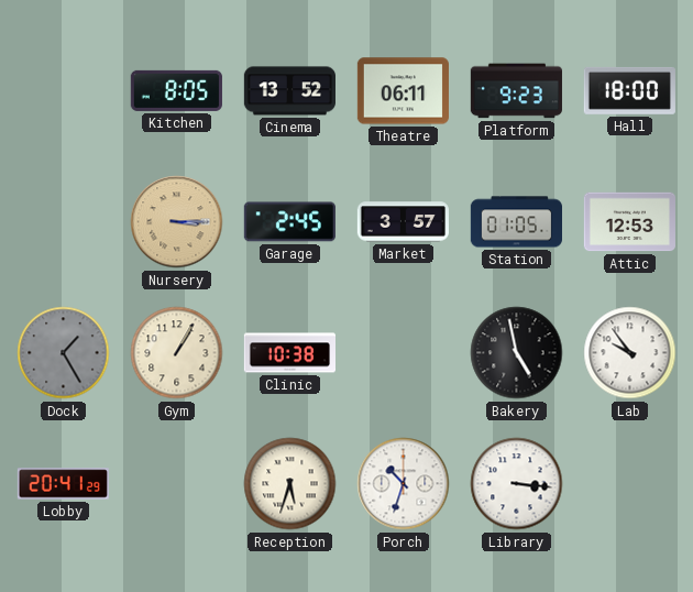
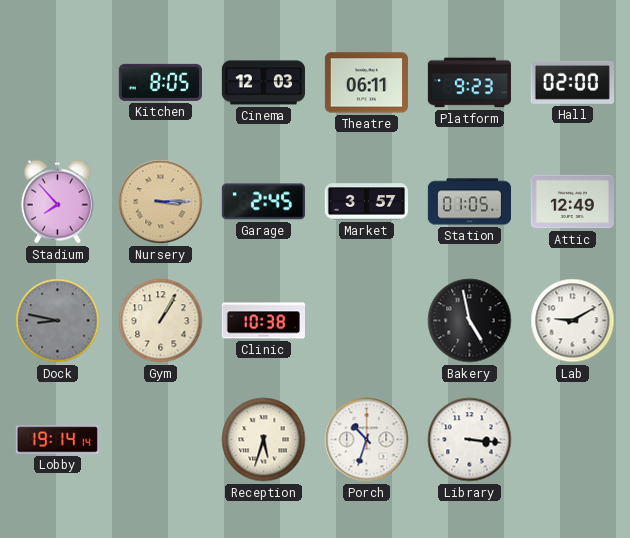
Cinema: 13:52 -> 12:03 (263, 83)
Hall: 18:00 -> 02:00 (572, 82)
Stadium: none -> 7:53 (57, 202)
Attic: 12:53 -> 12:49 (572, 202)
Dock: 1:25 -> 8:47 (58, 321)
Lab: 9:54 -> 9:10 (573, 321)
Lobby: 20:41 -> 19:14 (57, 440)
